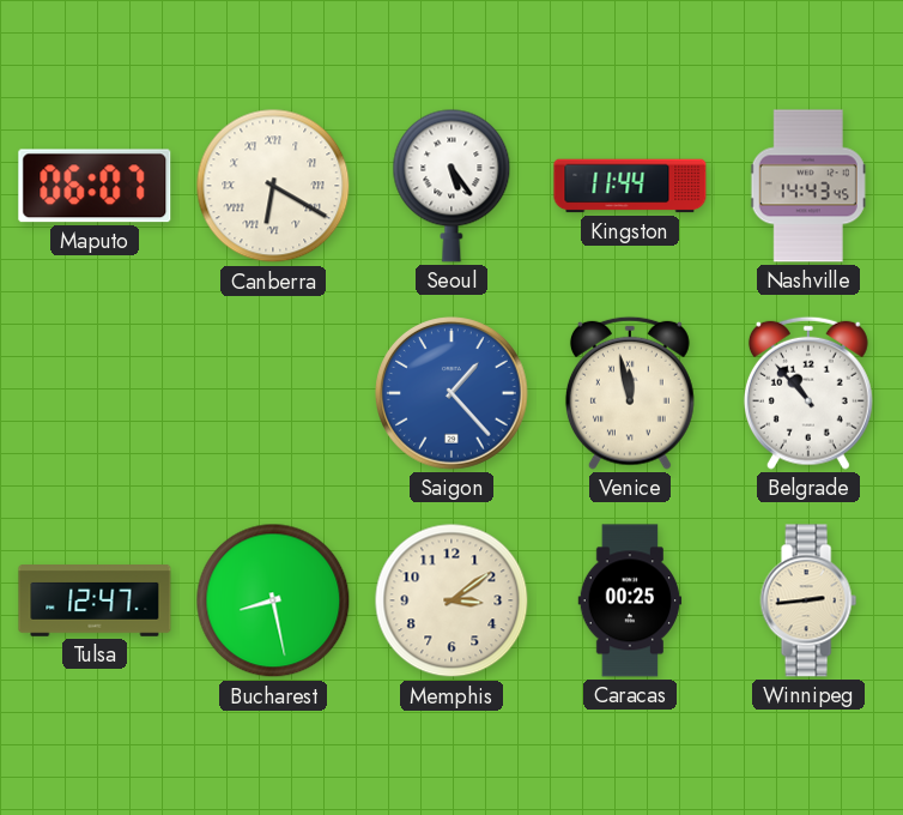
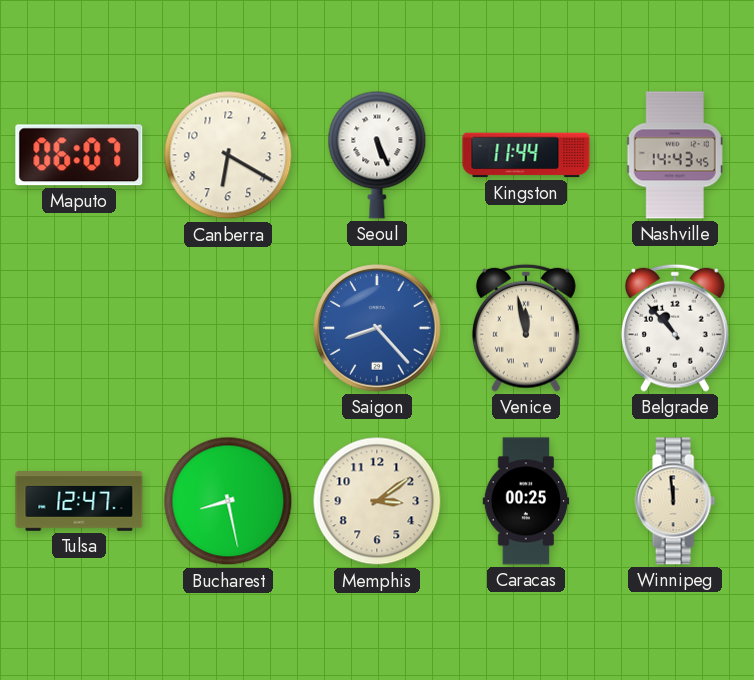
Canberra numerals: Roman -> Arabic (228, 155)
Seoul: 5:24 -> 5:26 (377, 155)
Saigon: 1:23 -> 8:23 (378, 329)
Winnipeg: 2:44 -> 11:59 (675, 501)
